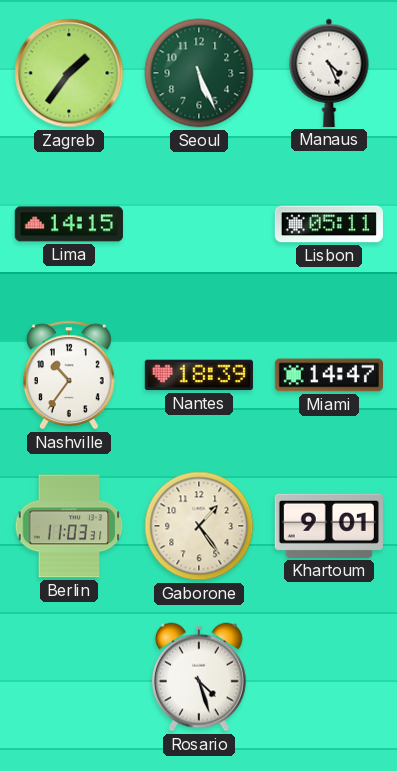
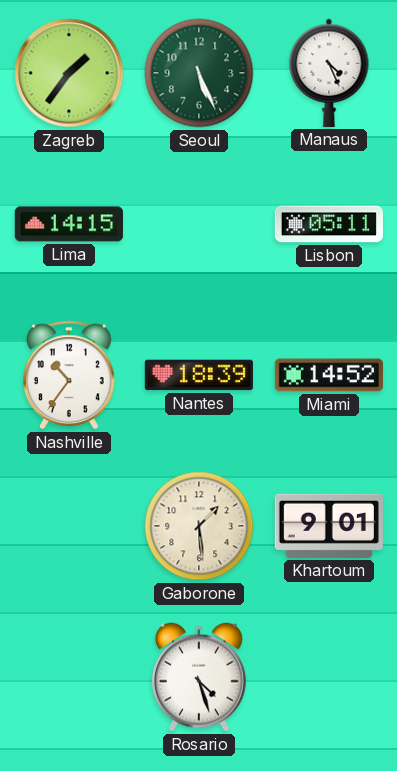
Miami: 14:47 -> 14:52 (329, 375)
Berlin: 11:03 -> none (69, 526)
Gaborone: 1:24 -> 1:29 (199, 526)
